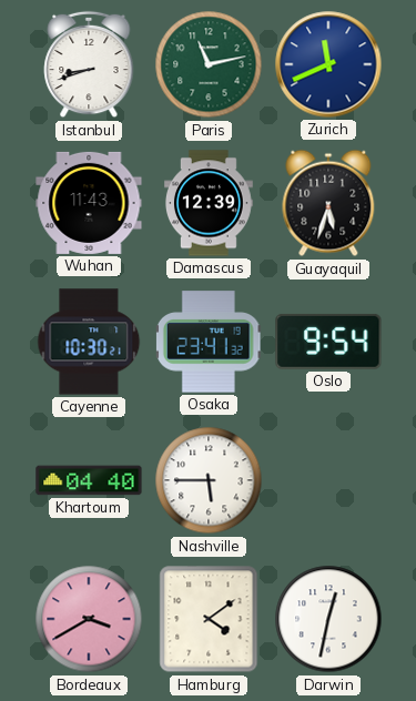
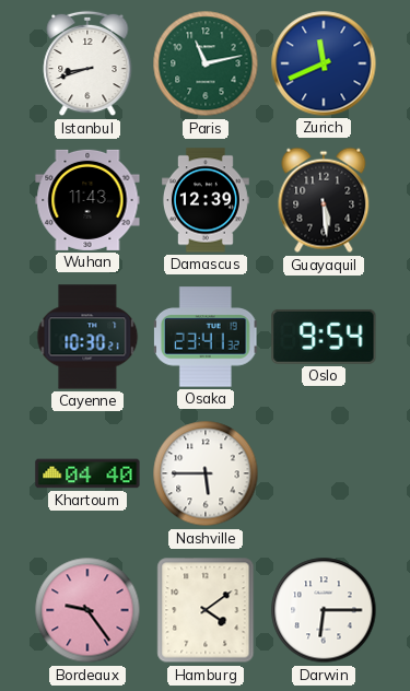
Guayaquil: 5:33 -> 5:29 (324, 200)
Bordeaux: 3:40 -> 9:24 (87, 610)
Darwin: 12:32 -> 6:15 (324, 610)
